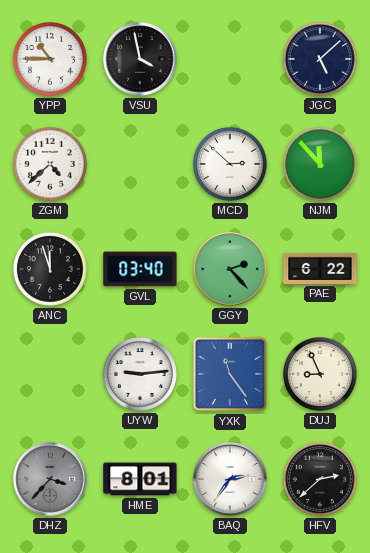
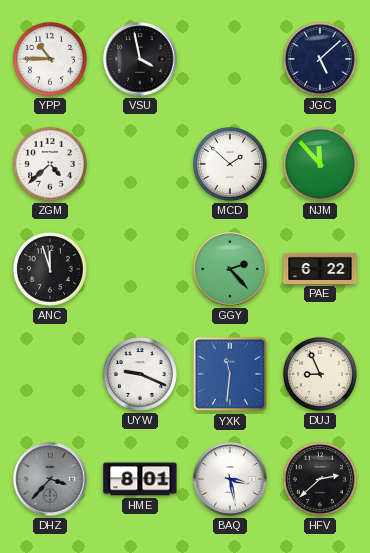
MCD: 2:52 -> 1:52 (230, 164)
GVL: 03:40 -> none (140, 269)
UYW: 9:14 -> 9:19 (140, 374)
YXK: 11:24 -> 11:31 (230, 374)
BAQ: 2:36 -> 3:28 (230, 479)
